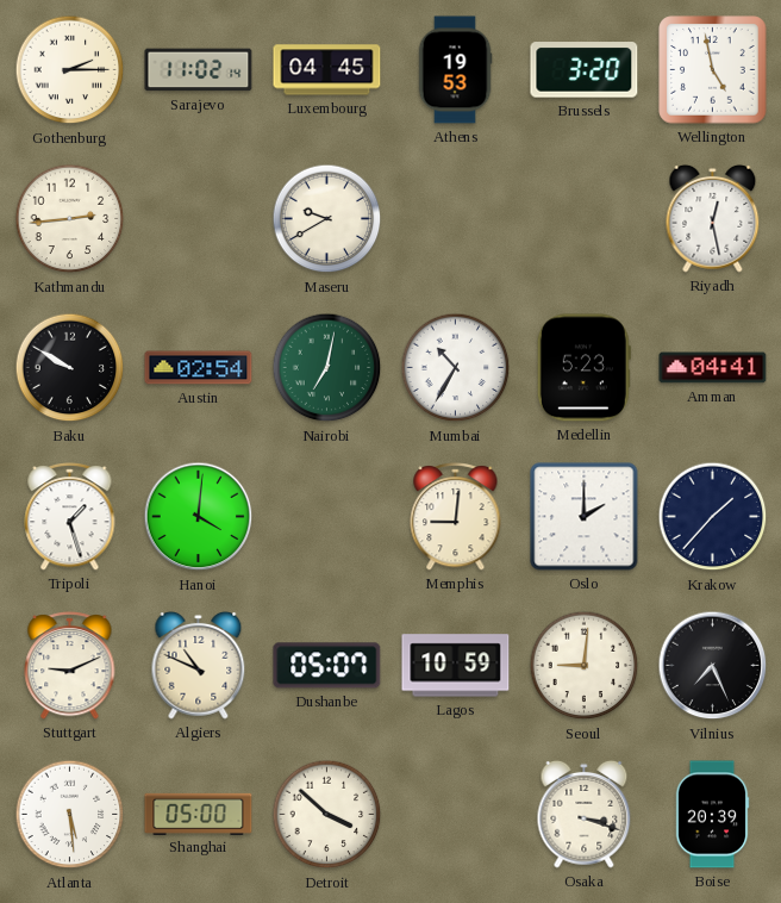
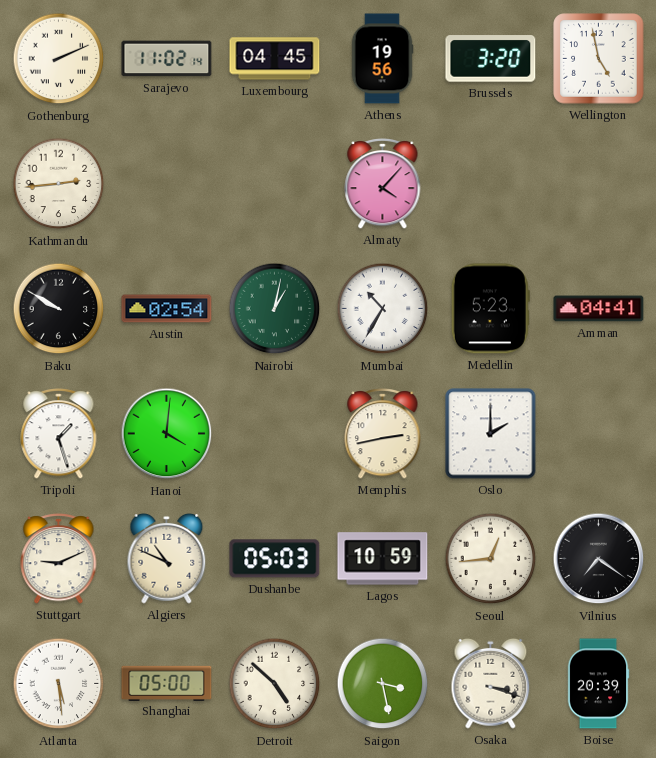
Gothenburg: 2:15 -> 2:11 (59, 59)
Athens: 19:53 -> 19:56 (382, 59)
Maseru: 9:40 -> none (327, 219)
Almaty: none -> 4:07 (383, 184)
Riyadh: 12:28 -> none (713, 218)
Nairobi: 7:02 -> 1:02 (275, 309)
Memphis: 9:01 -> 2:43 (383, 434)
Krakow: 1:37 -> none (713, 517)
Dushanbe: 05:07 -> 05:03 (275, 559)
Seoul: 9:01 -> 12:44 (491, 559)
Vilnius: 7:26 -> 7:21 (599, 559)
Detroit: 3:52 -> 4:52 (275, 684)
Saigon: none -> 3:28 (383, 684)
